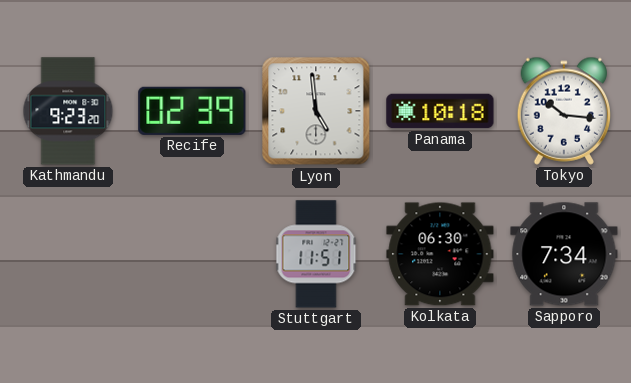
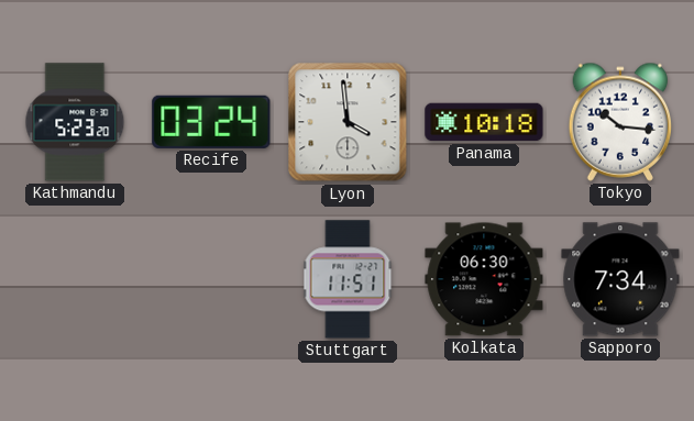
Kathmandu: 9:23 -> 5:23 (75, 122)
Recife: 02:39 -> 03:24 (211, 122)
Lyon: 4:59 -> 3:59 (348, 122)
